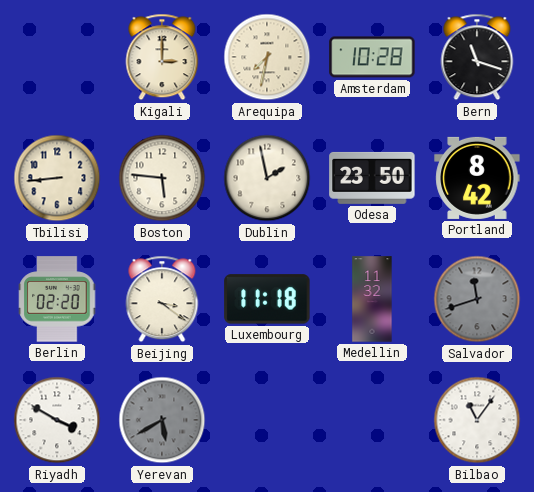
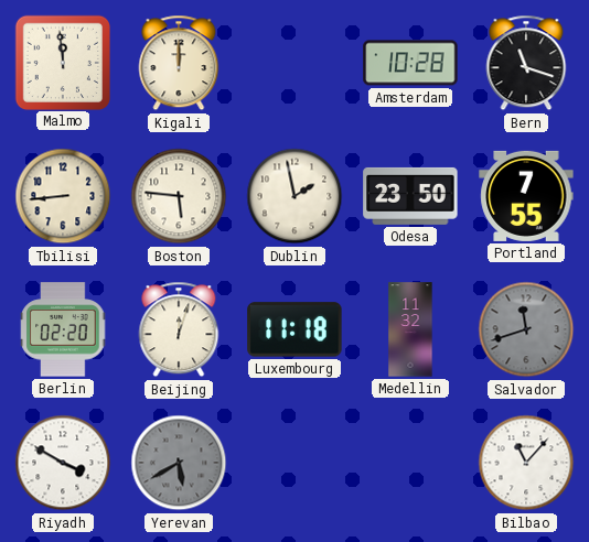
Malmo: none -> 11:59 (62, 62)
Kigali: 3:00 -> 12:00 (179, 63)
Arequipa: 7:32 -> none (267, 57)
Portland: 8:42 -> 7:55 (526, 196)
Beijing: 3:21 -> 12:03 (179, 329)
Bilbao: 11:06 -> 11:07 (526, 463)
